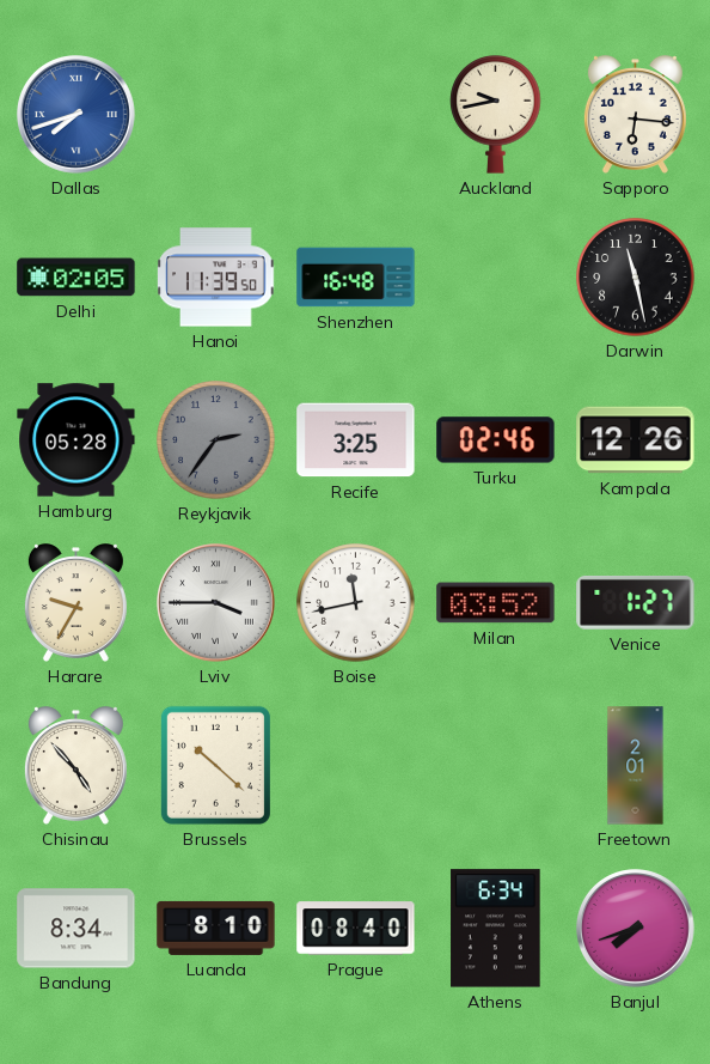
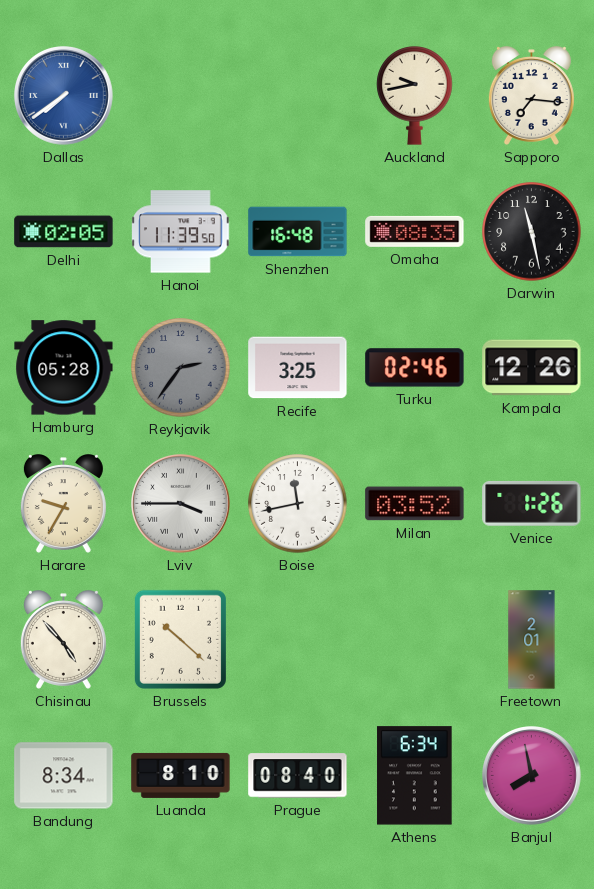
Dallas: 7:42 -> 7:39 (64, 96)
Sapporo: 6:16 -> 7:16 (531, 96)
Omaha: none -> 08:35 (415, 231)
Venice: 1:27 -> 1:26 (532, 503)
Banjul: 7:42 -> 7:58 (532, 776)
